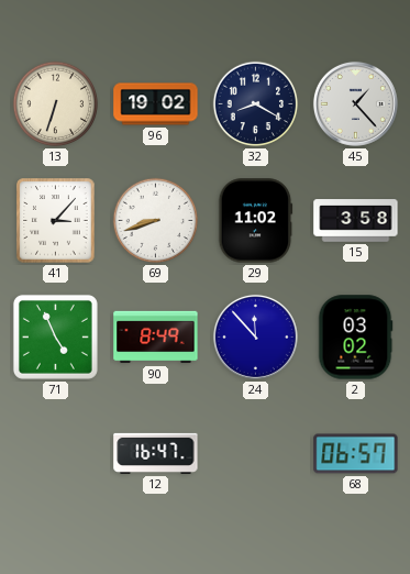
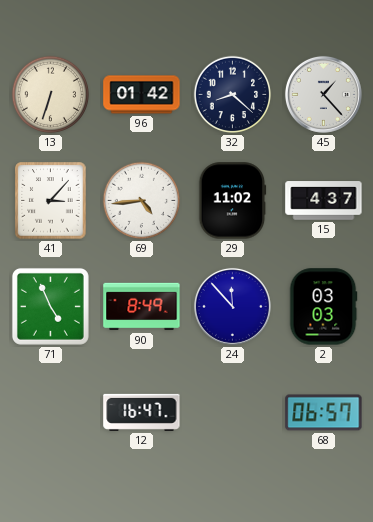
96: 19:02 -> 01:42 (142, 95)
32: 8:20 -> 8:22 (233, 95)
69: 8:42 -> 4:44 (142, 201)
15: 3:58 -> 4:37 (324, 201)
2: 03:02 -> 03:03 (323, 307)
